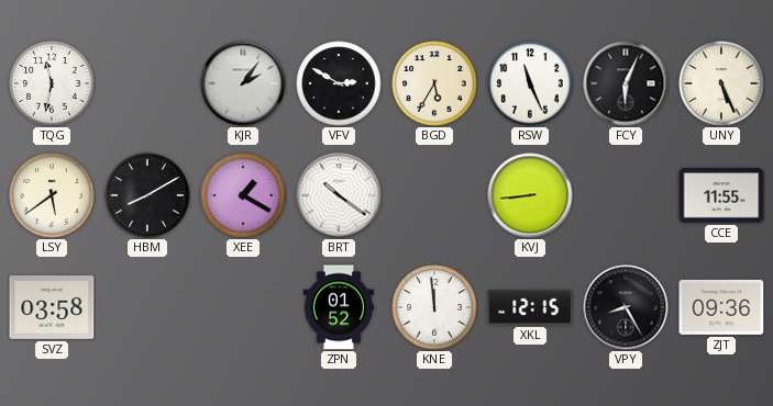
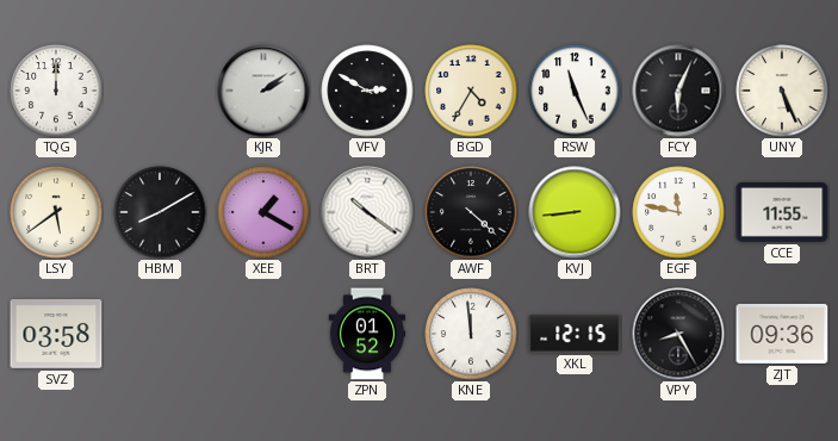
TQG: 11:32 -> 12:00 (56, 91)
KJR: 2:06 -> 2:09 (263, 91)
BGD: 5:35 -> 4:35 (471, 91)
AWF: none -> 4:22 (471, 212)
EGF: none -> 11:47 (678, 212)
